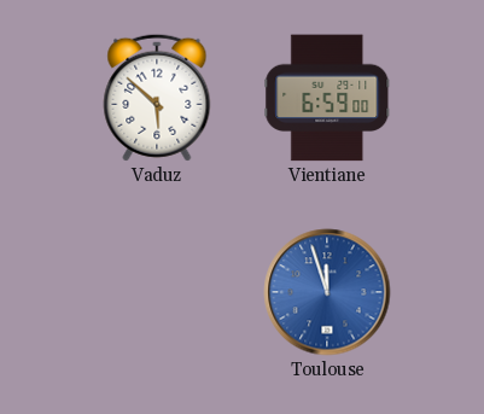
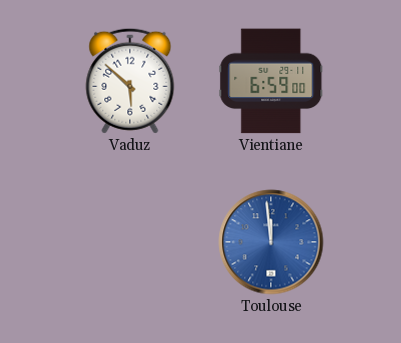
Toulouse: 11:57 -> 11:59 (271, 242)
